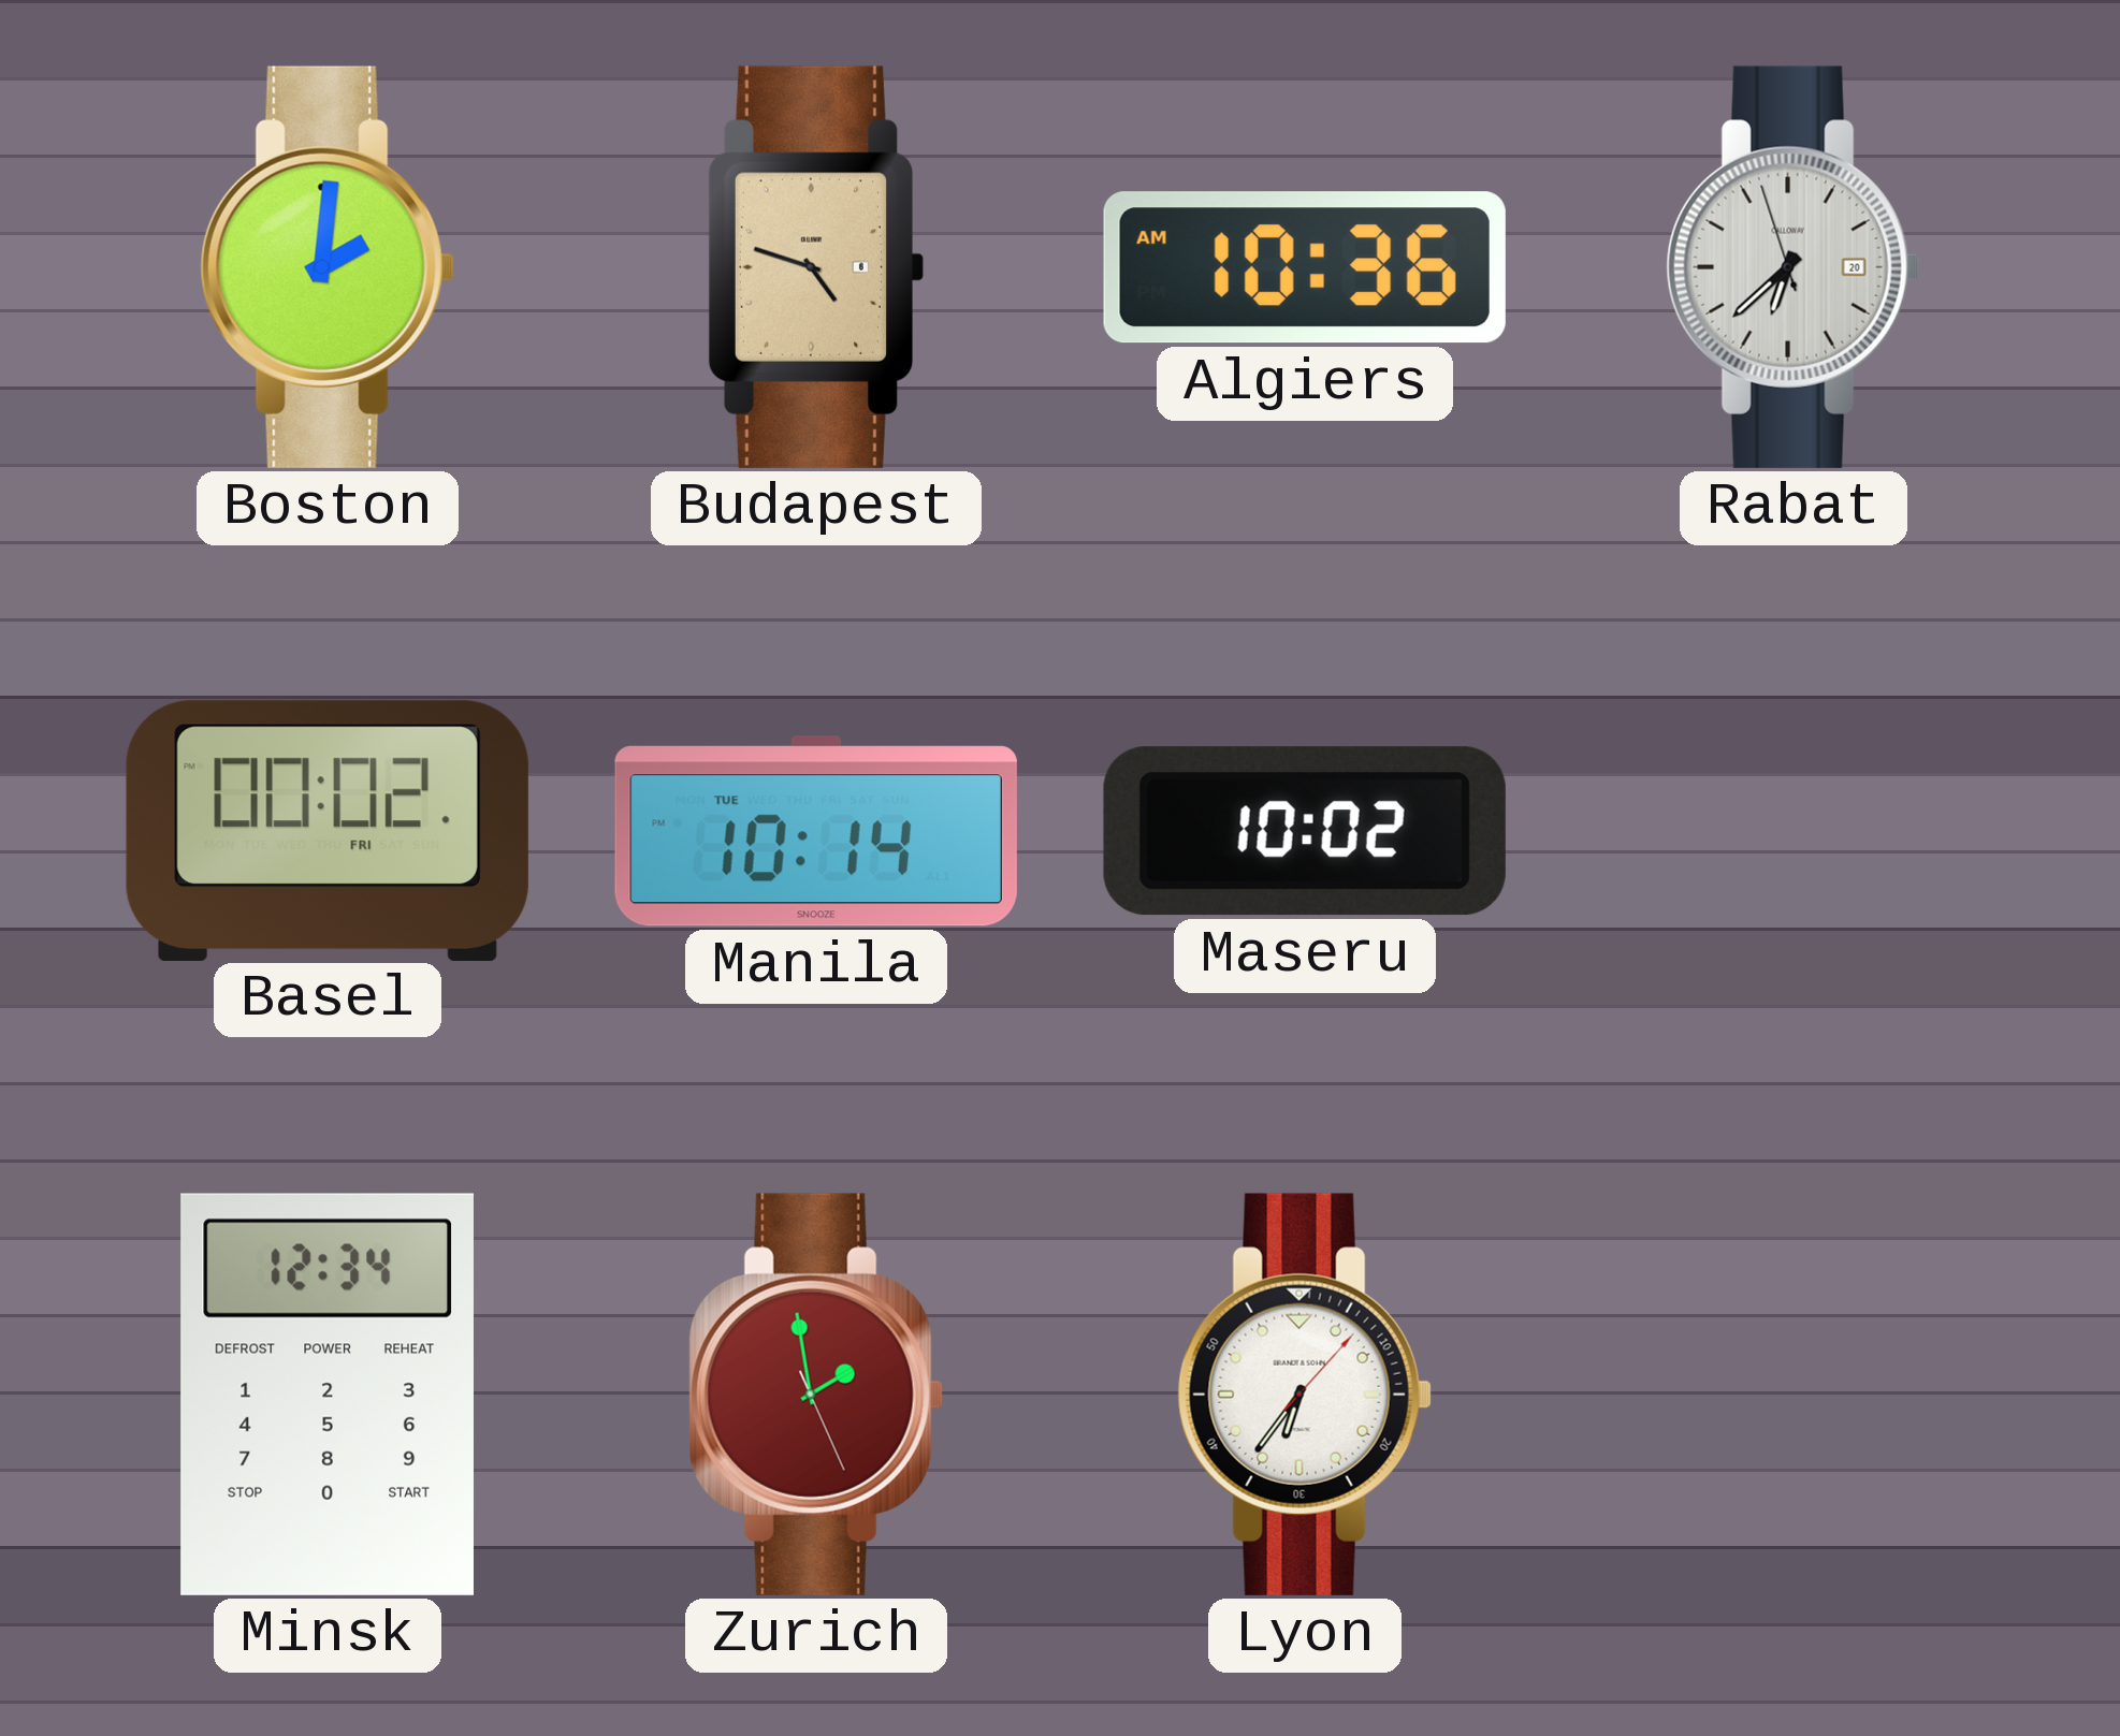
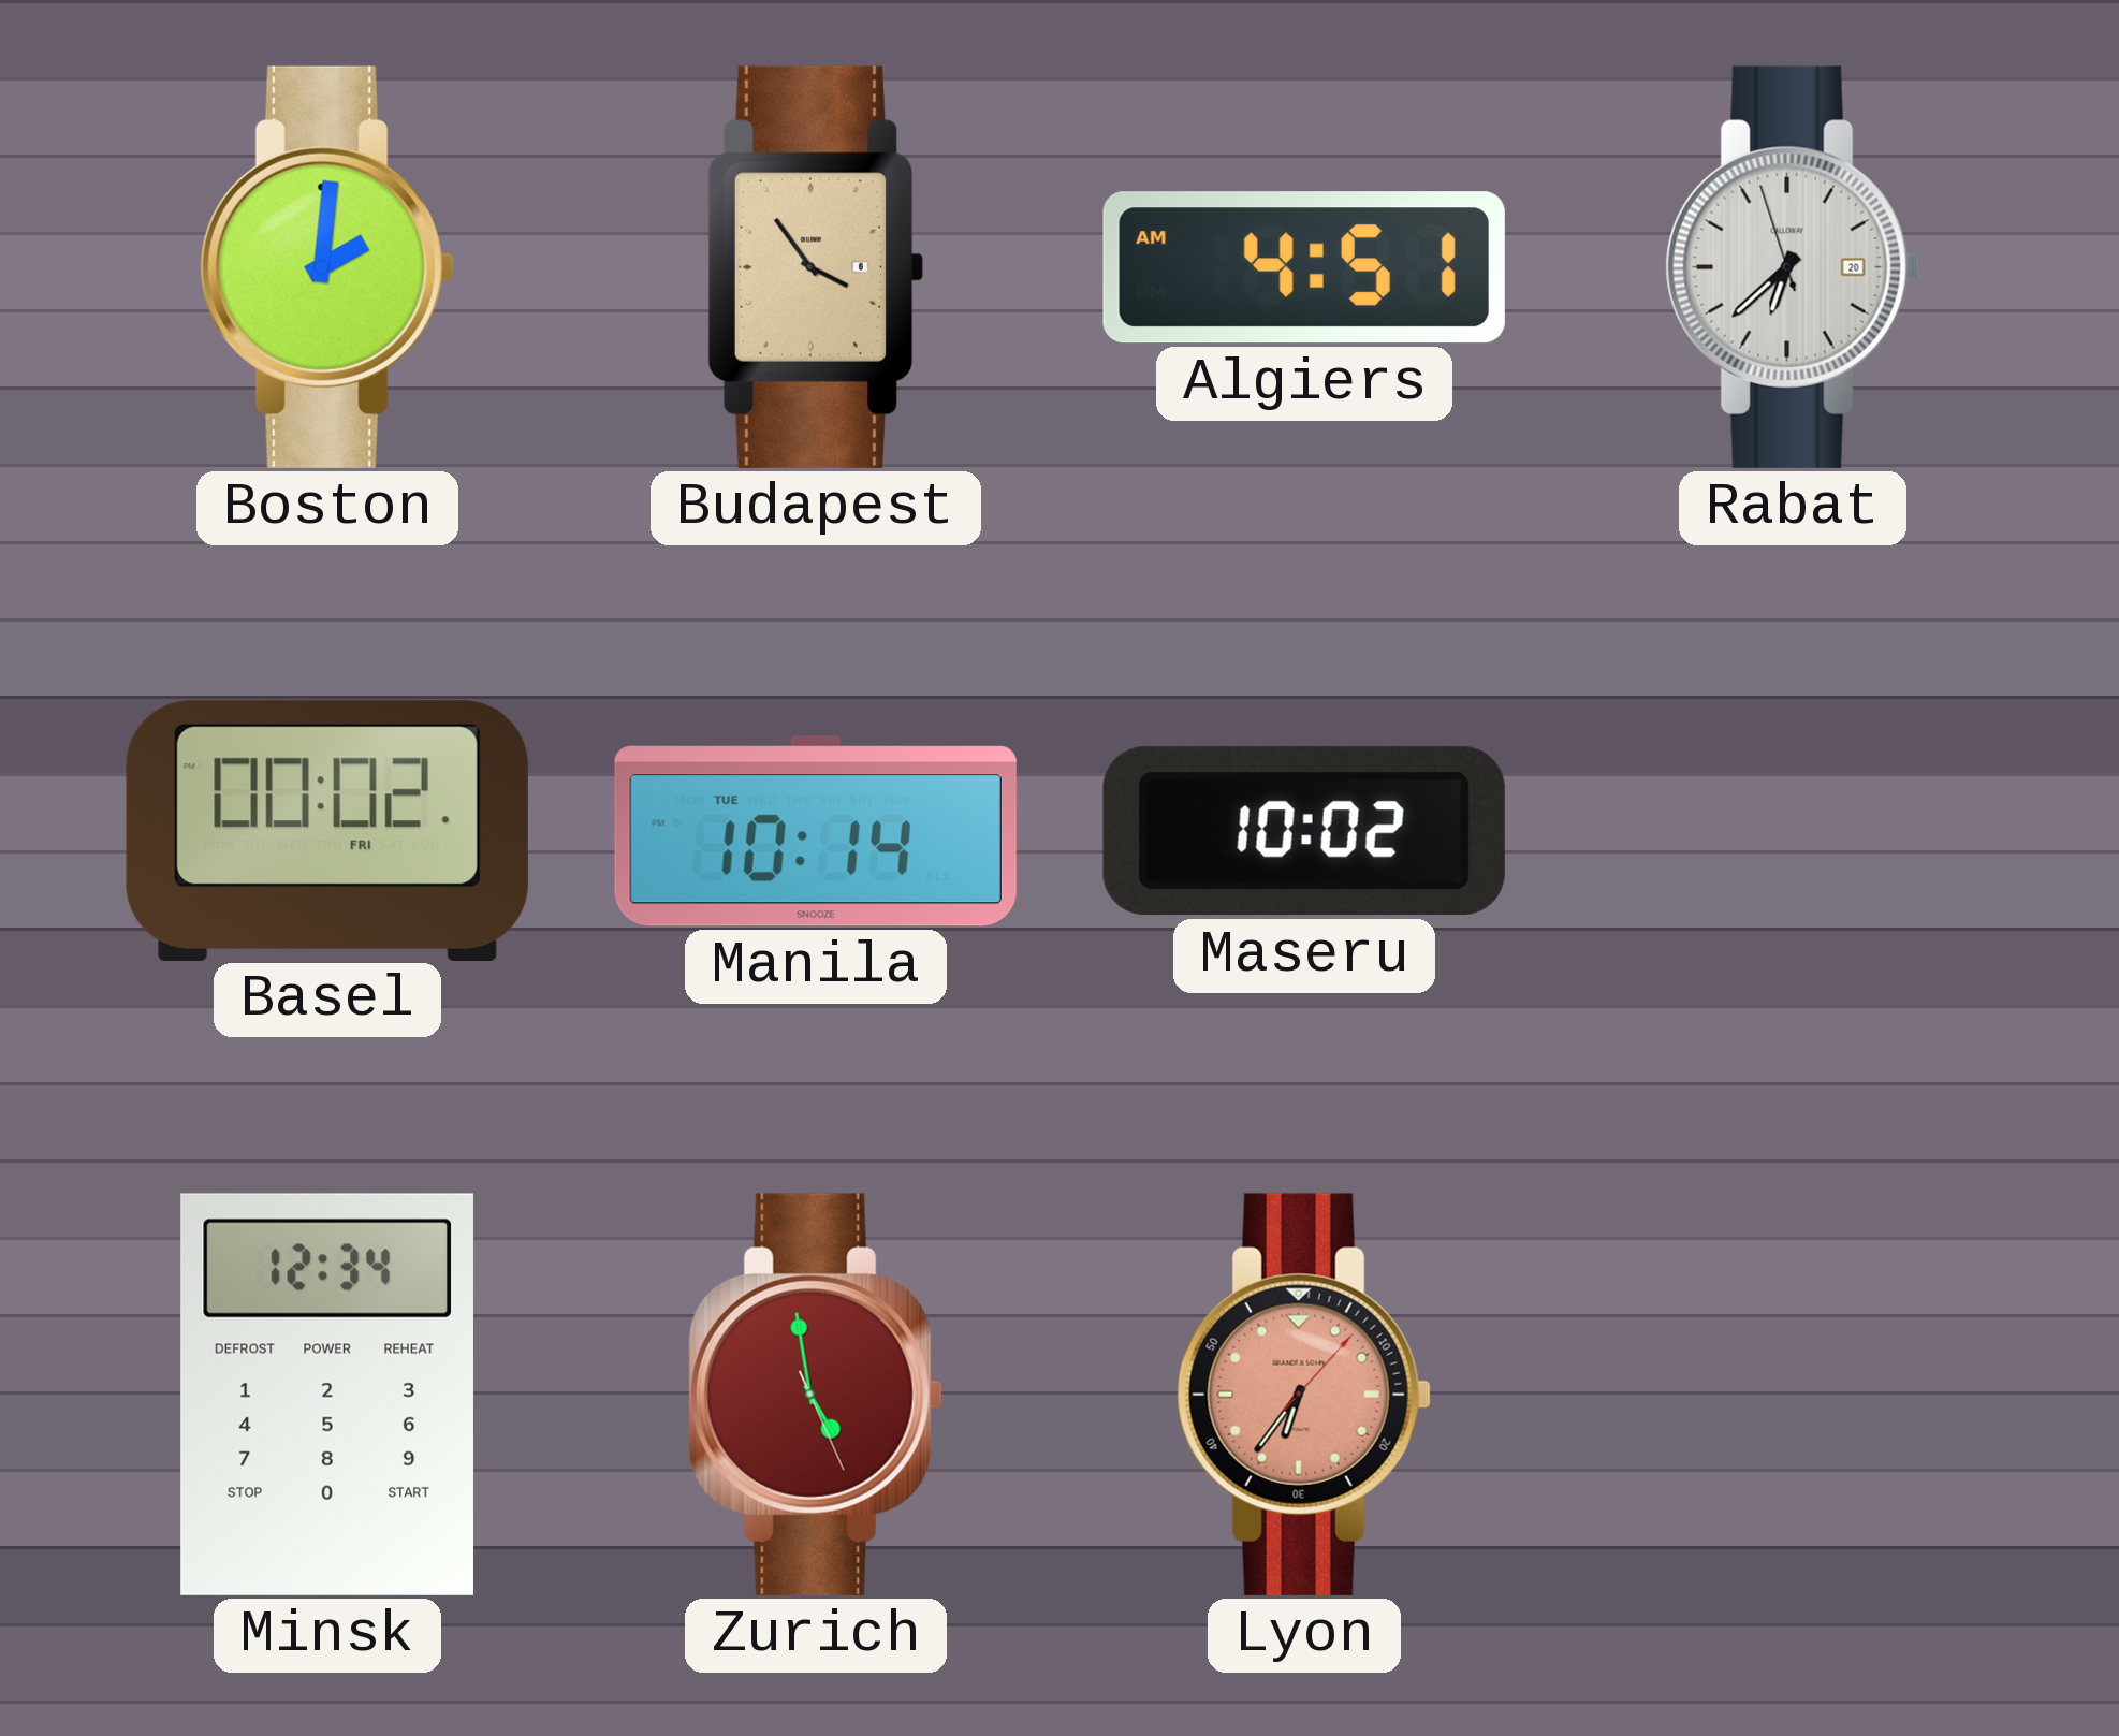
Budapest: 4:48 -> 3:54 (816, 267)
Algiers: 10:36 -> 4:51 (1304, 267)
Zurich: 1:58 -> 4:58 (816, 1395)
Lyon dial: white -> salmon (1304, 1395)
